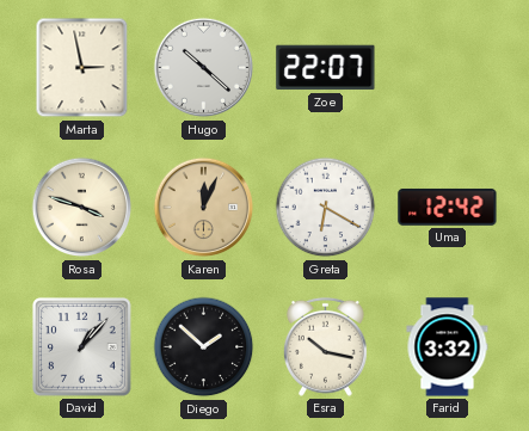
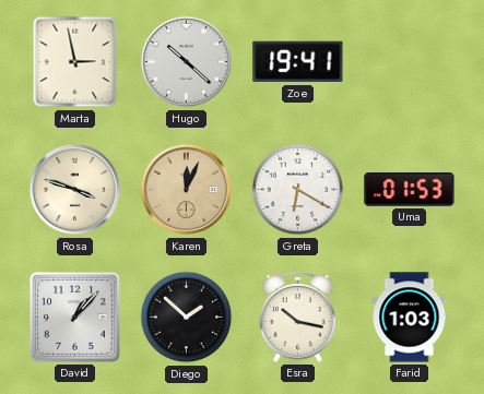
Zoe: 22:07 -> 19:41 (298, 62)
Uma: 12:42 -> 01:53 (410, 189)
Farid: 3:32 -> 1:03 (410, 318)
